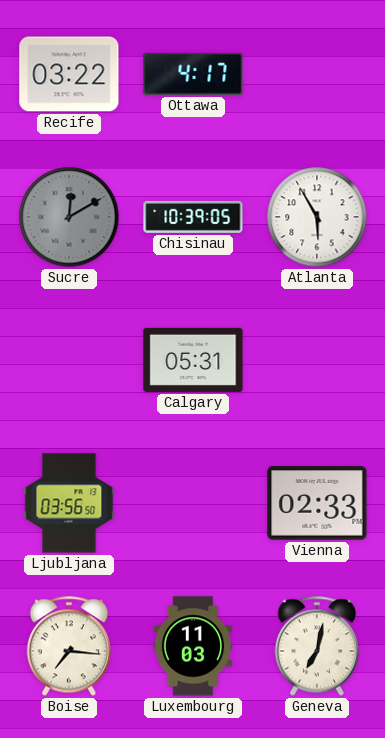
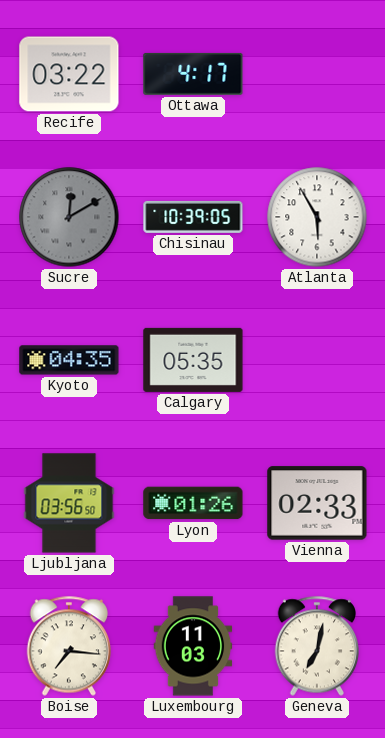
Kyoto: none -> 04:35 (69, 360)
Calgary: 05:31 -> 05:35 (193, 360)
Lyon: none -> 01:26 (193, 503)
